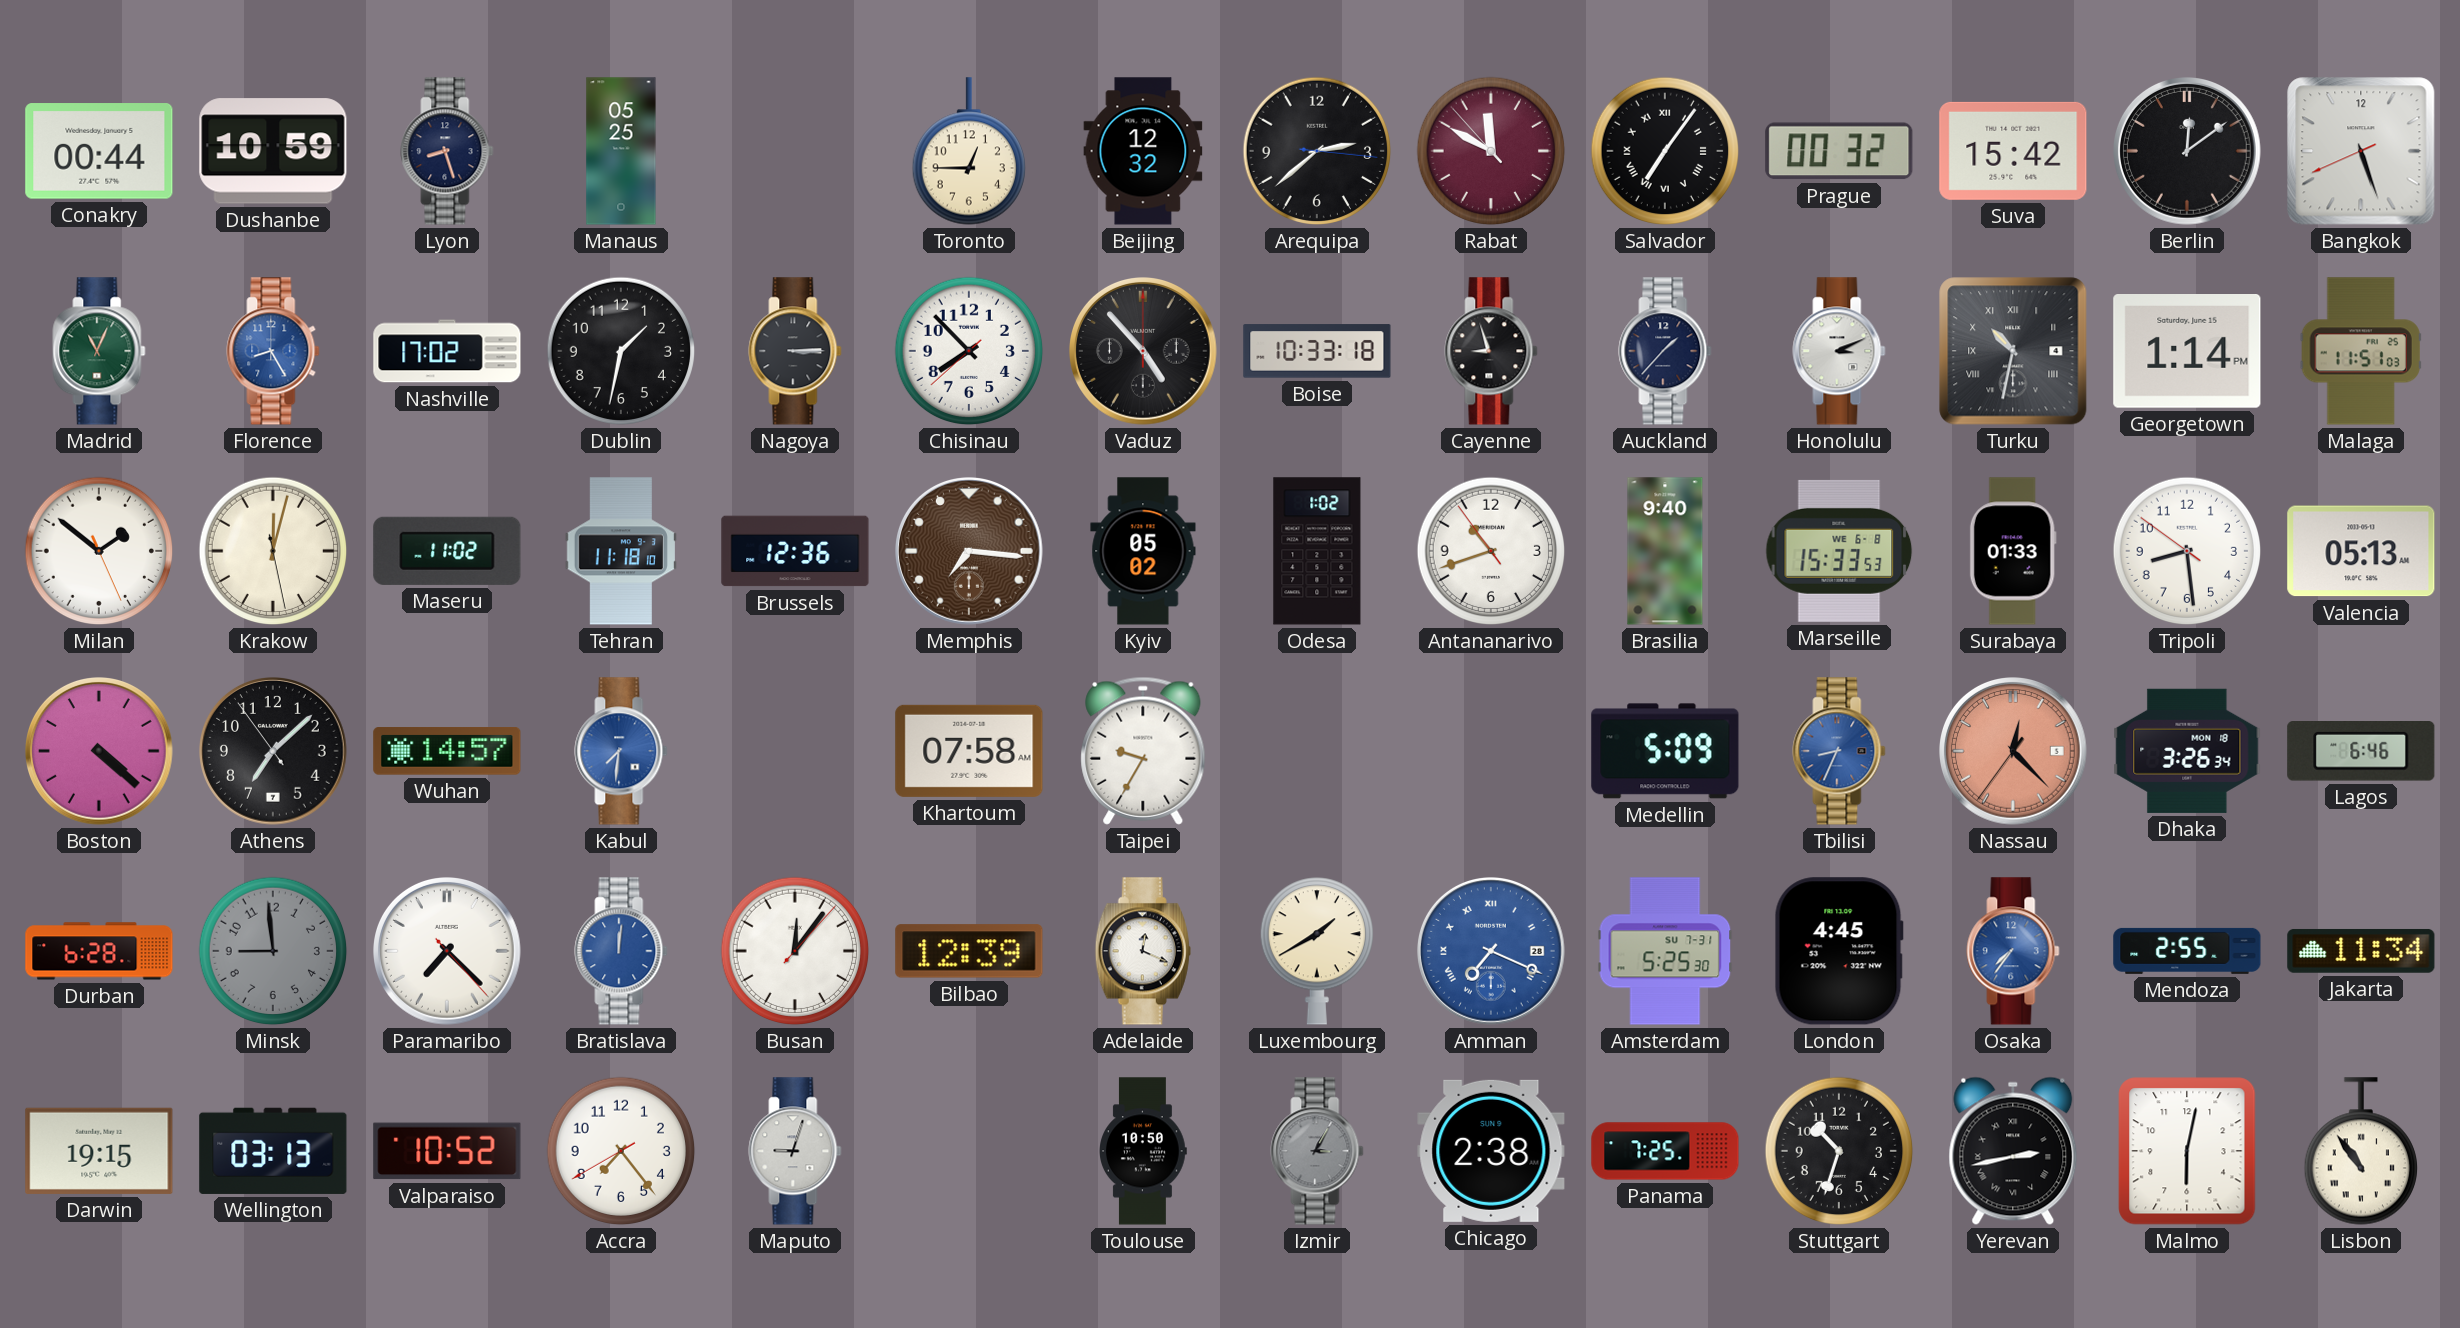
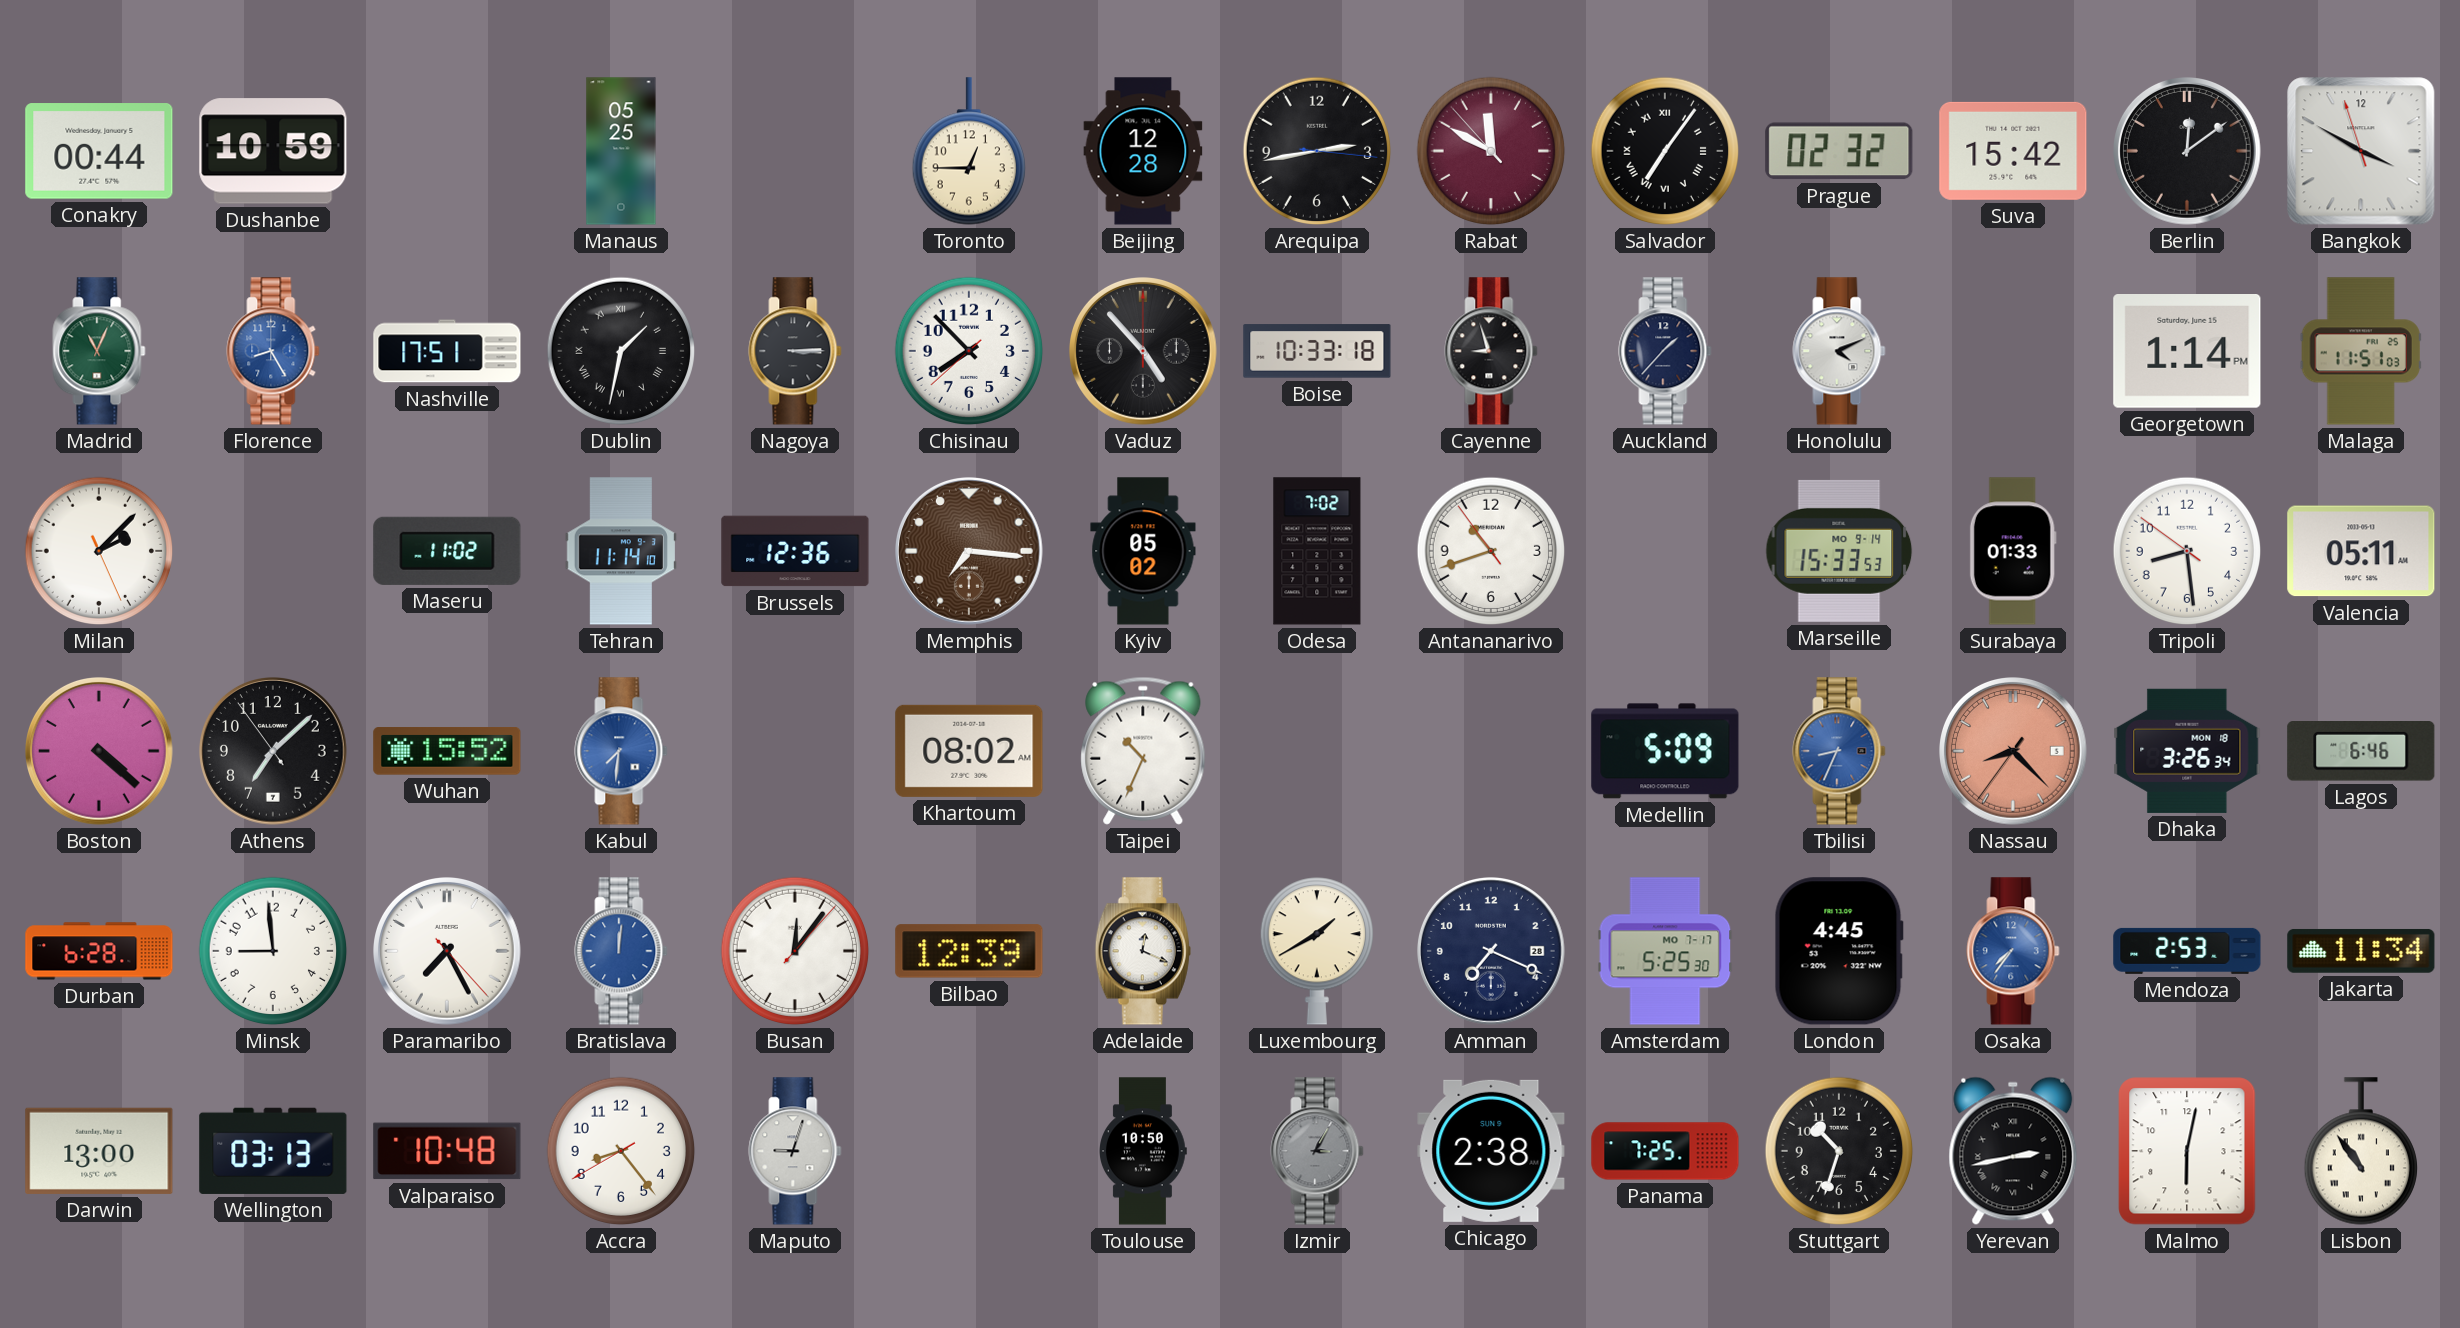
Lyon: 8:27 -> none (447, 151)
Beijing: 12:32 -> 12:28 (1143, 151)
Arequipa: 2:38 -> 2:43 (1317, 151)
Prague: 00:32 -> 02:32 (1839, 151)
Bangkok: 5:26 -> 3:49 (2361, 151)
Nashville: 17:02 -> 17:51 (447, 351)
Dublin numerals: Arabic -> Roman (621, 351)
Honolulu: 3:11 -> 4:11 (1839, 351)
Turku: 10:32 -> none (2013, 351)
Milan: 1:51 -> 2:07 (99, 551)
Krakow: 12:02 -> none (273, 551)
Tehran: 11:18 -> 11:14 (621, 551)
Odesa: 1:02 -> 7:02 (1317, 551)
Brasilia: 9:40 -> none (1665, 551)
Marseille date: WE 6-8 -> MO 9-14 (1839, 551)
Valencia: 05:13 -> 05:11 (2361, 551)
Wuhan: 14:57 -> 15:52 (447, 752)
Khartoum: 07:58 -> 08:02 (969, 751)
Taipei: 9:35 -> 10:34 (1143, 751)
Nassau: 12:22 -> 8:22 (2014, 752)
Minsk dial: grey -> white (273, 951)
Paramaribo: 7:22 -> 7:25 (448, 952)
Amman dial: blue -> navy (1492, 952)
Amman numerals: Roman -> Arabic (1492, 952)
Amsterdam date: SU 7-31 -> MO 7-17 (1665, 951)
Mendoza: 2:55 -> 2:53 (2187, 951)
Darwin: 19:15 -> 13:00 (99, 1151)
Valparaiso: 10:52 -> 10:48 (447, 1151)
Accra: 7:23 -> 8:23 (621, 1151)
